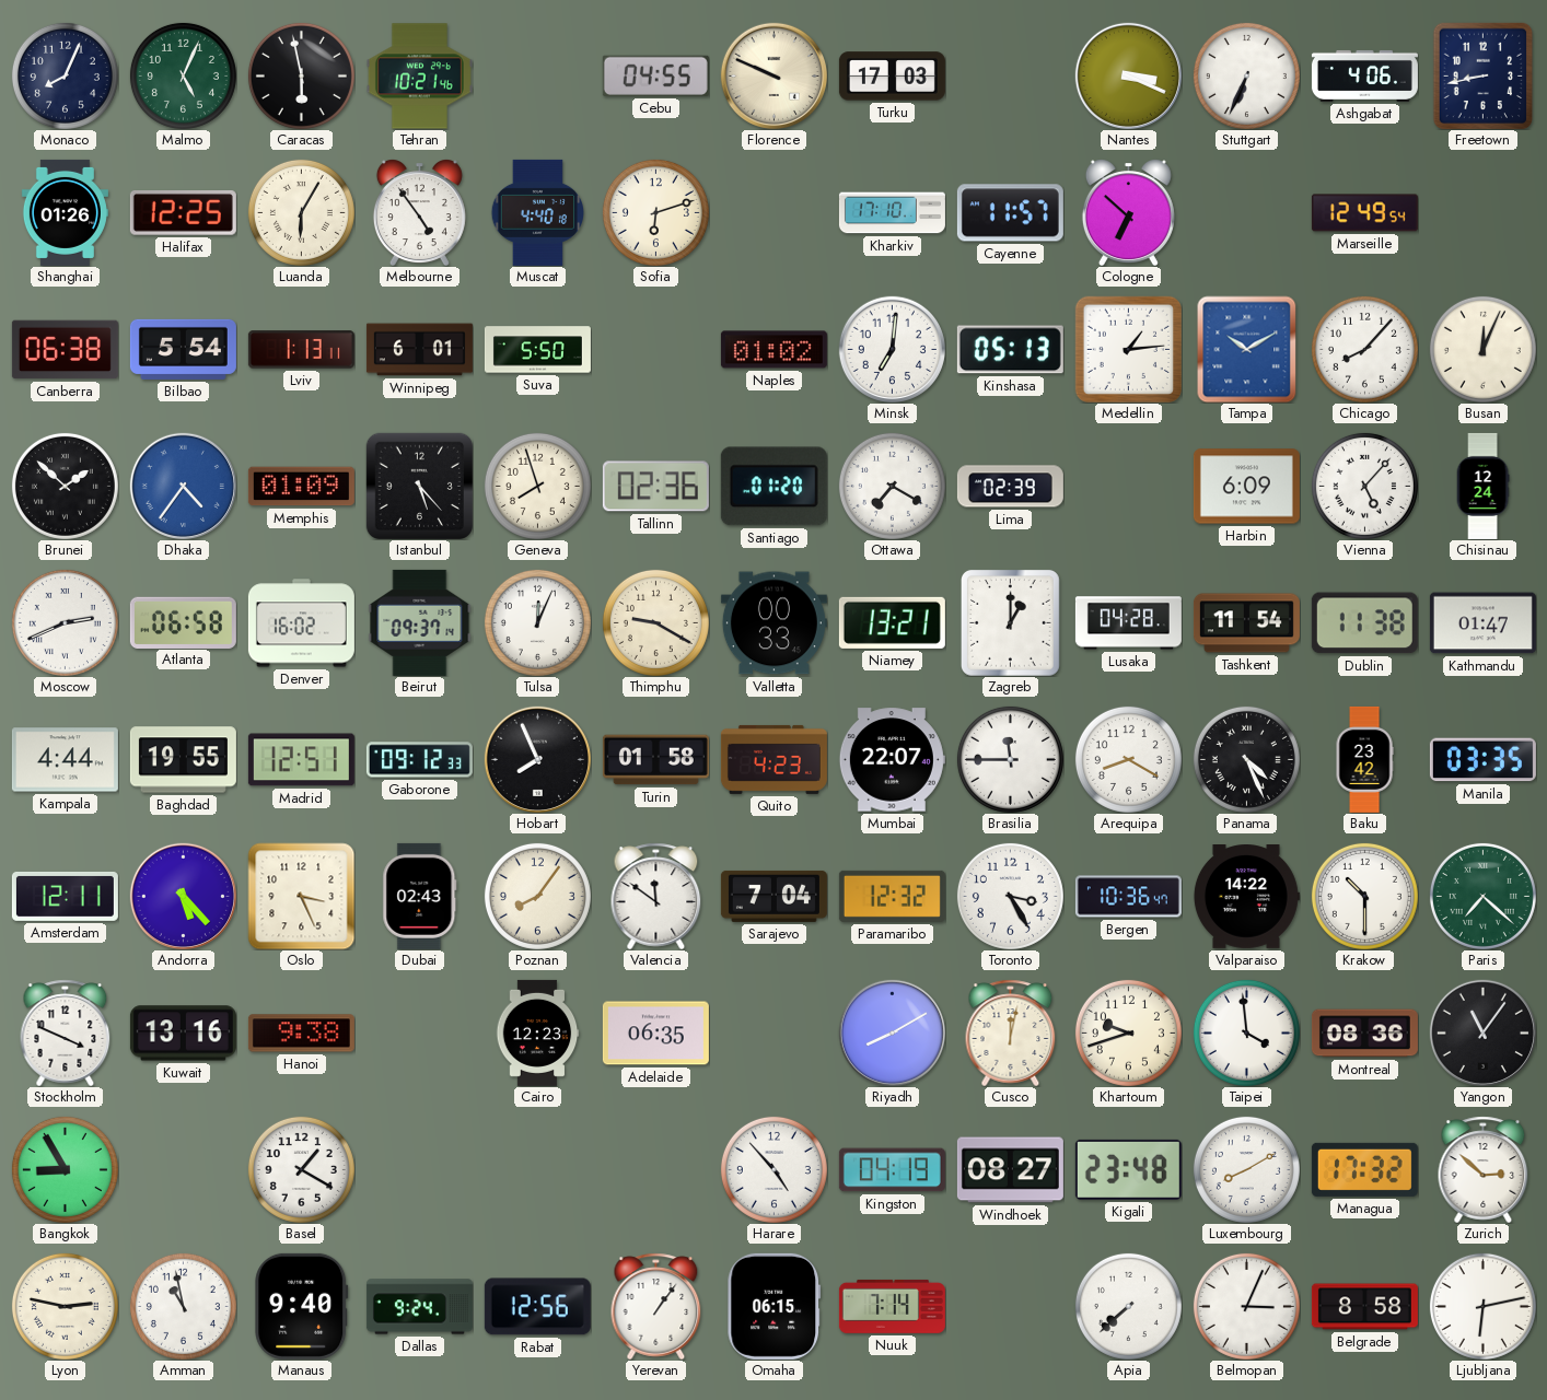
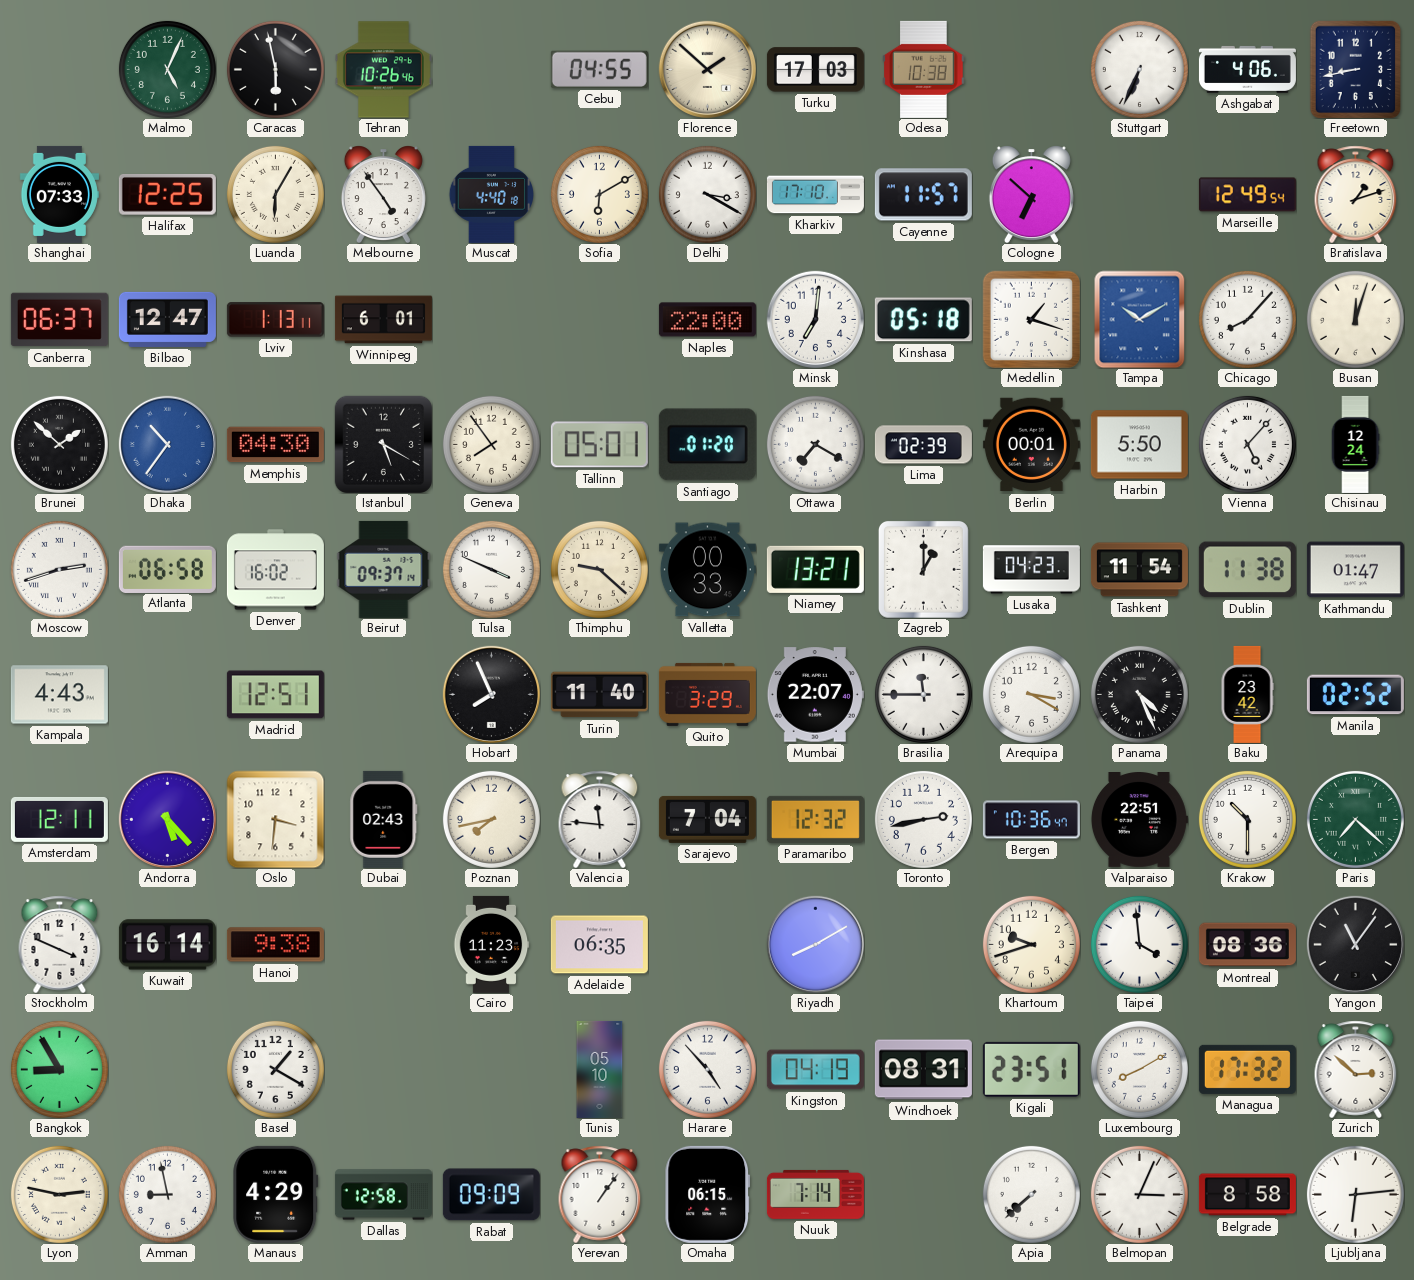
Monaco: 8:04 -> none (65, 75)
Tehran: 10:21 -> 10:26 (383, 70)
Florence: 9:49 -> 1:52 (707, 69)
Odesa: none -> 10:38 (924, 69)
Nantes: 3:19 -> none (1128, 75)
Shanghai: 01:26 -> 07:33 (59, 194)
Sofia: 6:12 -> 6:10 (599, 194)
Delhi: none -> 3:20 (707, 194)
Bratislava: none -> 1:12 (1356, 194)
Canberra: 06:38 -> 06:37 (59, 320)
Bilbao: 5:54 -> 12:47 (167, 319)
Suva: 5:50 -> none (537, 350)
Naples: 01:02 -> 22:00 (707, 320)
Kinshasa: 05:13 -> 05:18 (923, 320)
Medellin: 1:14 -> 1:18 (1031, 319)
Busan: 12:04 -> 12:03 (1355, 319)
Dhaka: 4:36 -> 10:36 (167, 444)
Memphis: 01:09 -> 04:30 (275, 445)
Istanbul: 5:23 -> 5:20 (383, 444)
Geneva: 7:57 -> 7:54 (491, 444)
Tallinn: 02:36 -> 05:01 (599, 445)
Berlin: none -> 00:01 (1031, 445)
Harbin: 6:09 -> 5:50 (1139, 445)
Moscow: 2:41 -> 2:42 (59, 569)
Tulsa: 12:04 -> 3:49 (491, 569)
Thimphu: 9:20 -> 9:22 (599, 569)
Lusaka: 04:28 -> 04:23 (1031, 570)
Kampala: 4:44 -> 4:43 (59, 695)
Baghdad: 19:55 -> none (183, 760)
Gaborone: 09:12 -> none (419, 760)
Turin: 01:58 -> 11:40 (599, 695)
Quito: 4:23 -> 3:29 (707, 694)
Arequipa: 8:20 -> 3:20 (1031, 694)
Manila: 03:35 -> 02:52 (1355, 695)
Oslo: 3:26 -> 3:31 (275, 819)
Poznan: 8:06 -> 7:43 (491, 819)
Valencia: 11:51 -> 11:46 (600, 819)
Toronto: 3:25 -> 2:43 (923, 819)
Valparaiso: 14:22 -> 22:51 (1139, 820)
Kuwait: 13:16 -> 16:14 (167, 945)
Cairo: 12:23 -> 11:23 (491, 944)
Cusco: 12:02 -> none (1011, 1032)
Tunis: none -> 05:10 (600, 1069)
Windhoek: 08:27 -> 08:31 (923, 1070)
Kigali: 23:48 -> 23:51 (1031, 1069)
Amman: 10:58 -> 8:58 (167, 1194)
Manaus: 9:40 -> 4:29 (276, 1194)
Dallas: 9:24 -> 12:58 (383, 1195)
Rabat: 12:56 -> 09:09 (491, 1195)
Ljubljana: 6:13 -> 6:14 (1355, 1194)
